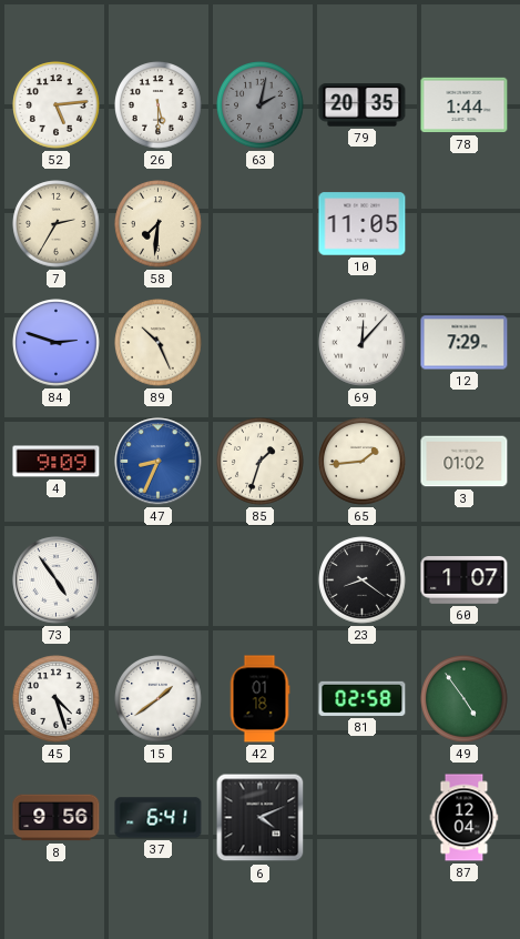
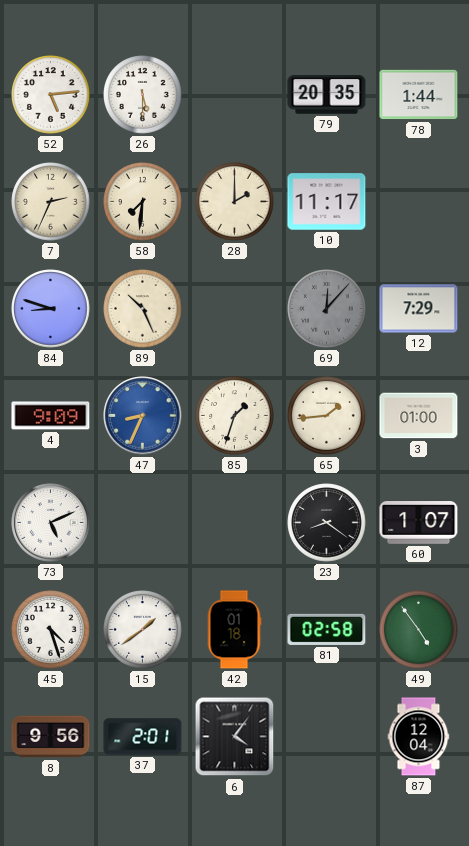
63: 2:02 -> none (261, 105)
7: 2:35 -> 2:34 (51, 202)
28: none -> 2:00 (235, 202)
10: 11:05 -> 11:17 (327, 202)
84: 2:48 -> 8:48 (51, 309)
69 dial: white -> grey (327, 309)
3: 01:02 -> 01:00 (419, 416)
73: 4:54 -> 5:11 (51, 523)
37: 6:41 -> 2:01 (143, 737)
6: 4:11 -> 4:06 (235, 737)
